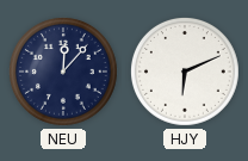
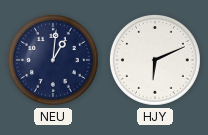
NEU: 12:07 -> 1:01 (53, 60)
